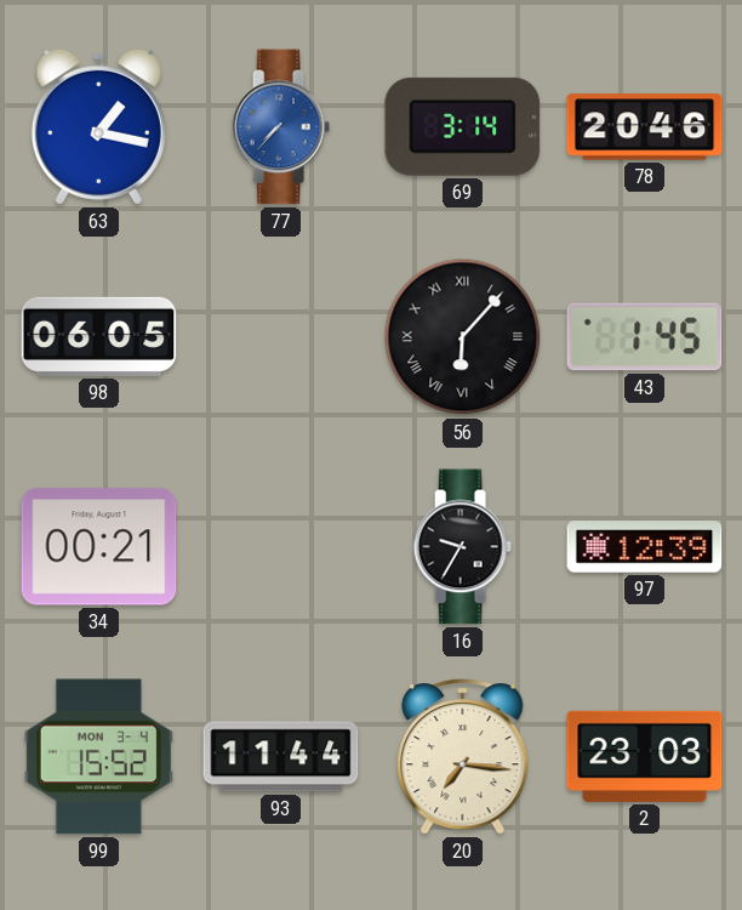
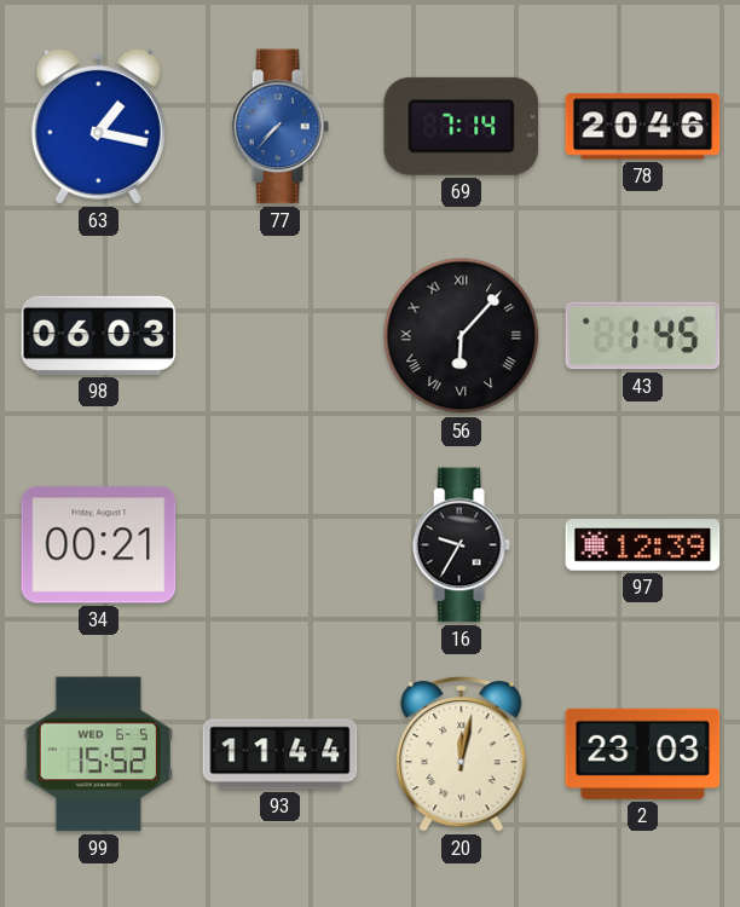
69: 3:14 -> 7:14 (462, 126)
98: 06:05 -> 06:03 (99, 335)
99 date: MON 3-4 -> WED 6-5 (98, 755)
20: 7:16 -> 12:02 (462, 753)
